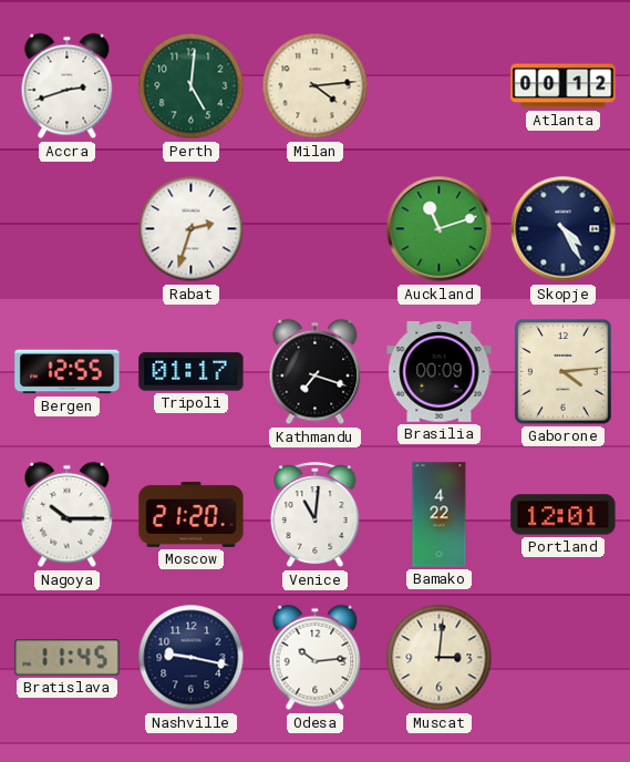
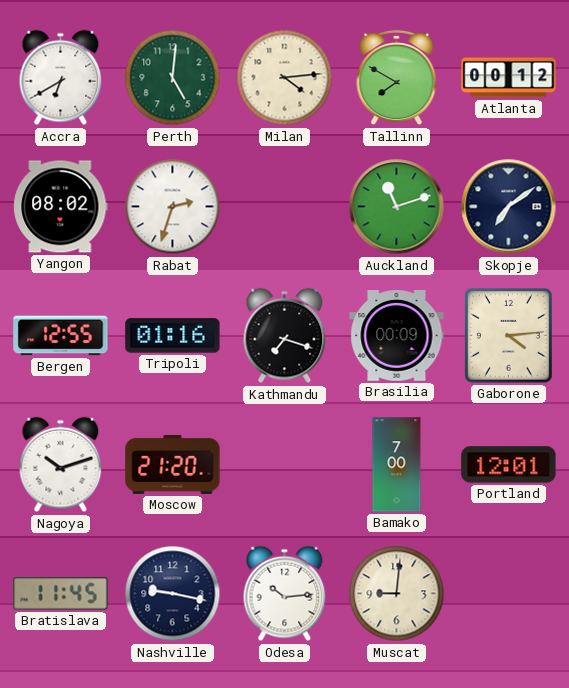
Accra: 2:42 -> 6:40 (61, 78)
Tallinn: none -> 7:50 (397, 78)
Yangon: none -> 08:02 (61, 207)
Skopje: 4:25 -> 7:09 (509, 207)
Tripoli: 01:17 -> 01:16 (173, 336)
Nagoya: 10:15 -> 10:12 (61, 465)
Venice: 11:01 -> none (316, 515)
Bamako: 4:22 -> 7:00 (397, 465)
Muscat: 3:01 -> 9:01 (397, 594)
